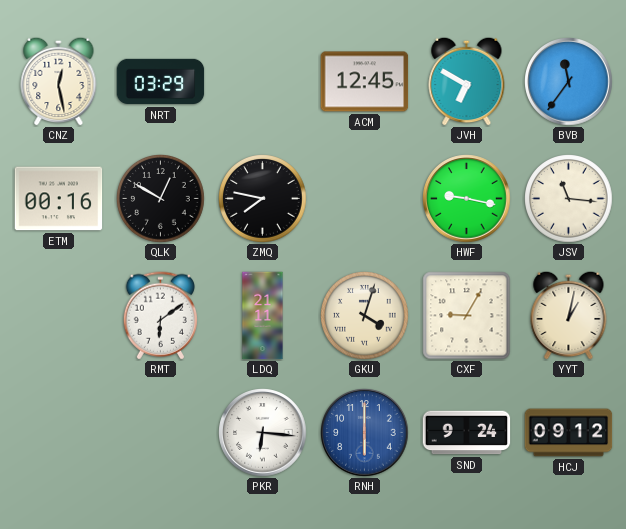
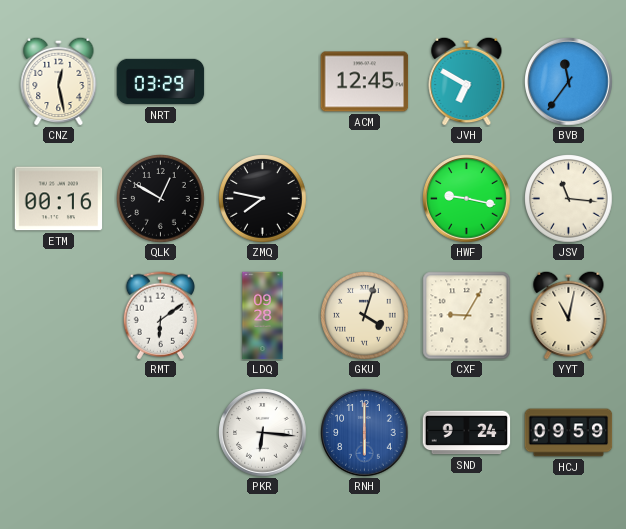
LDQ: 21:11 -> 09:28 (263, 316)
YYT: 1:02 -> 11:02 (569, 315)
HCJ: 09:12 -> 09:59 (569, 433)
